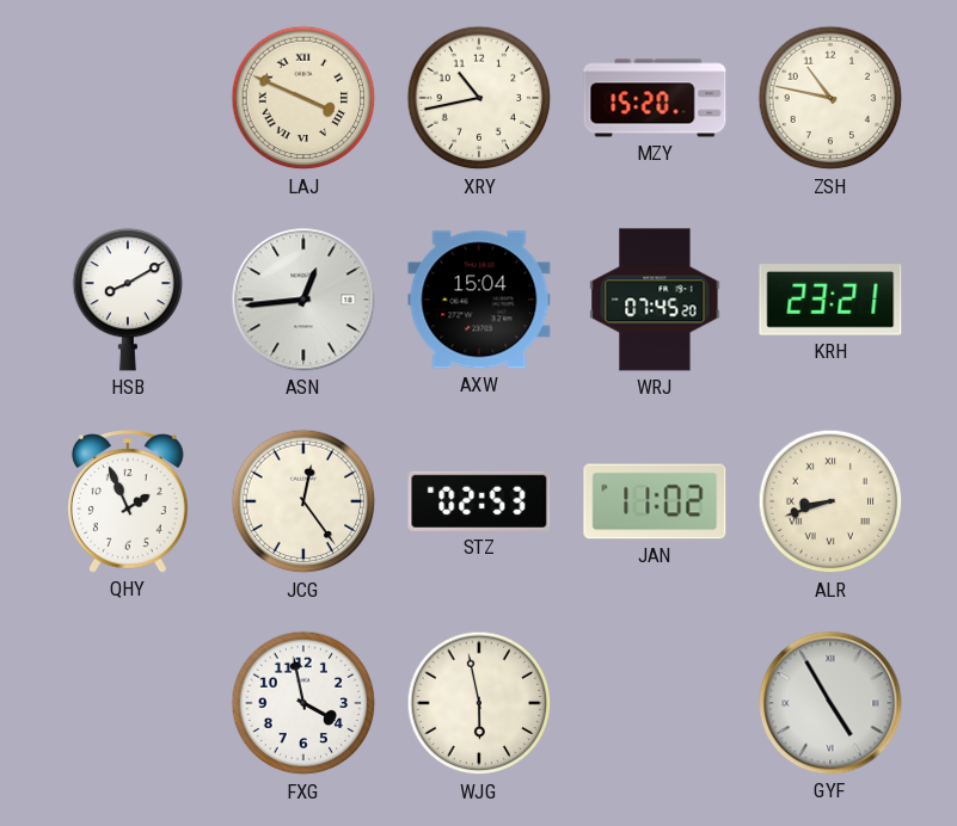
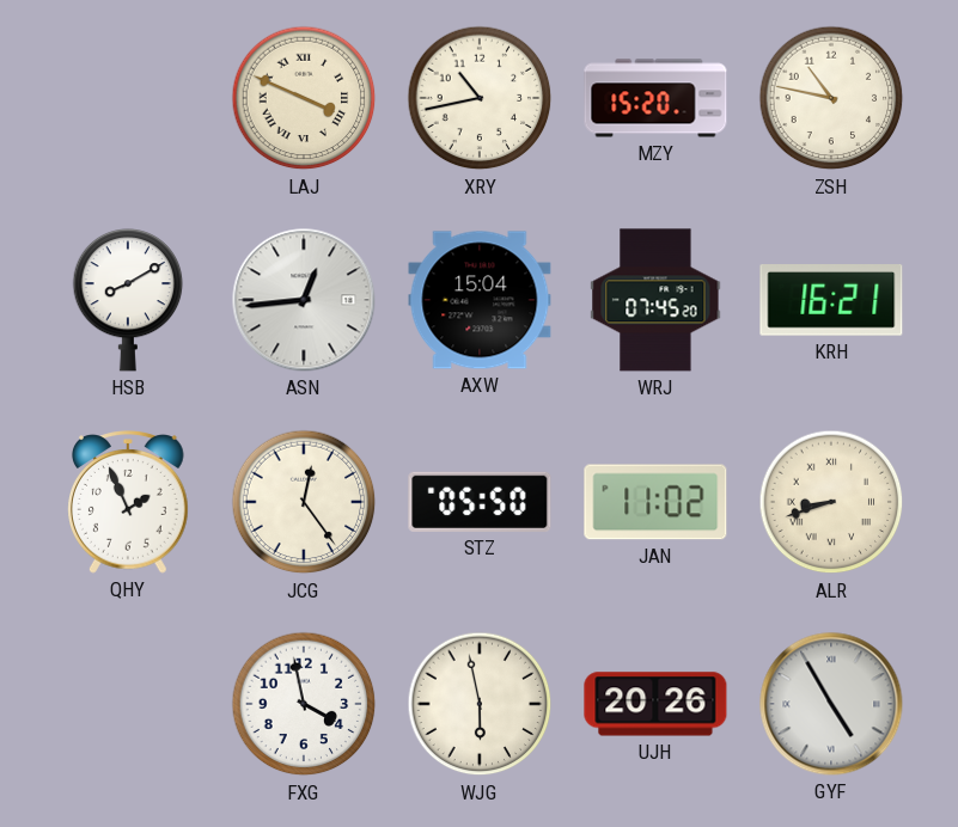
KRH: 23:21 -> 16:21 (831, 301)
STZ: 02:53 -> 05:50 (480, 502)
UJH: none -> 20:26 (655, 704)
